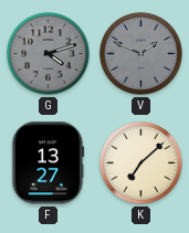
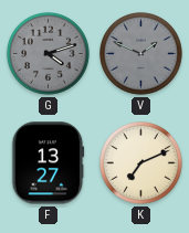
K: 7:08 -> 7:11 (140, 162)
